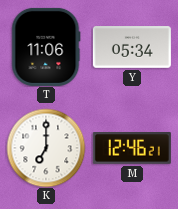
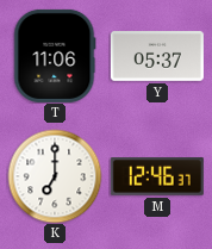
Y: 05:34 -> 05:37 (157, 56)
M: 12:46:21 -> 12:46:37 (157, 178)
